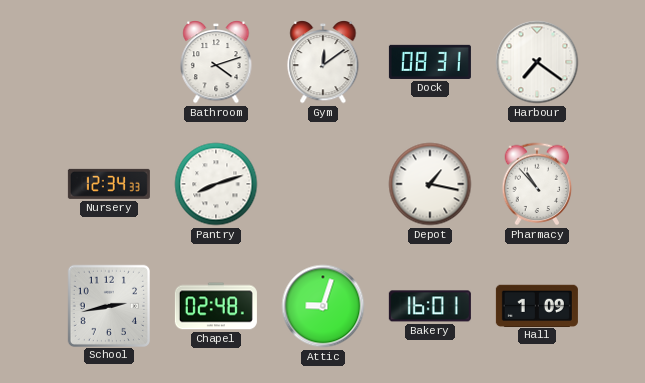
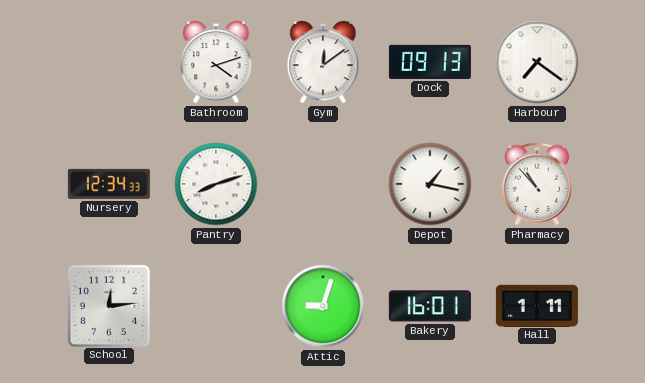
Dock: 08:31 -> 09:13 (430, 62)
School: 2:43 -> 12:14 (108, 305)
Chapel: 02:48 -> none (216, 306)
Hall: 1:09 -> 1:11 (537, 305)
